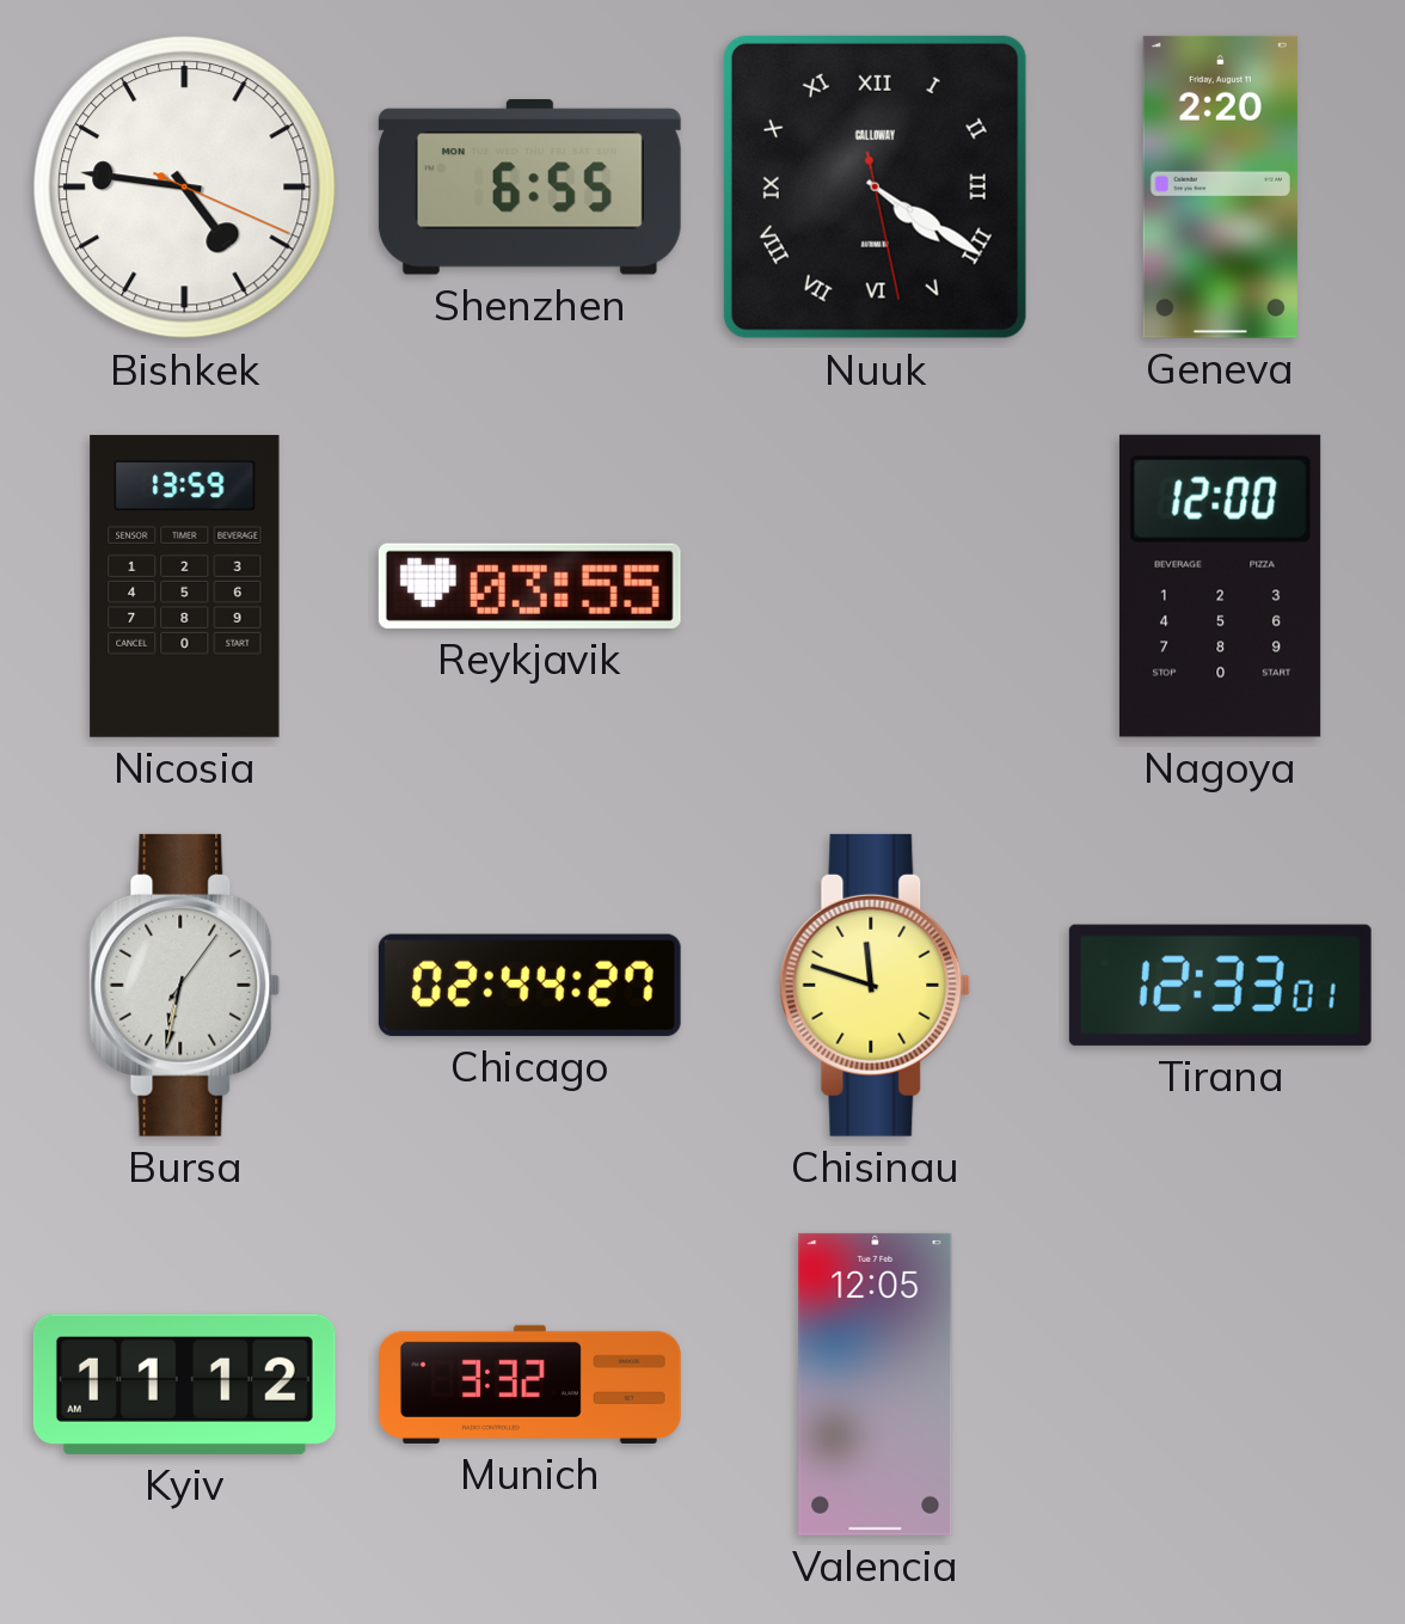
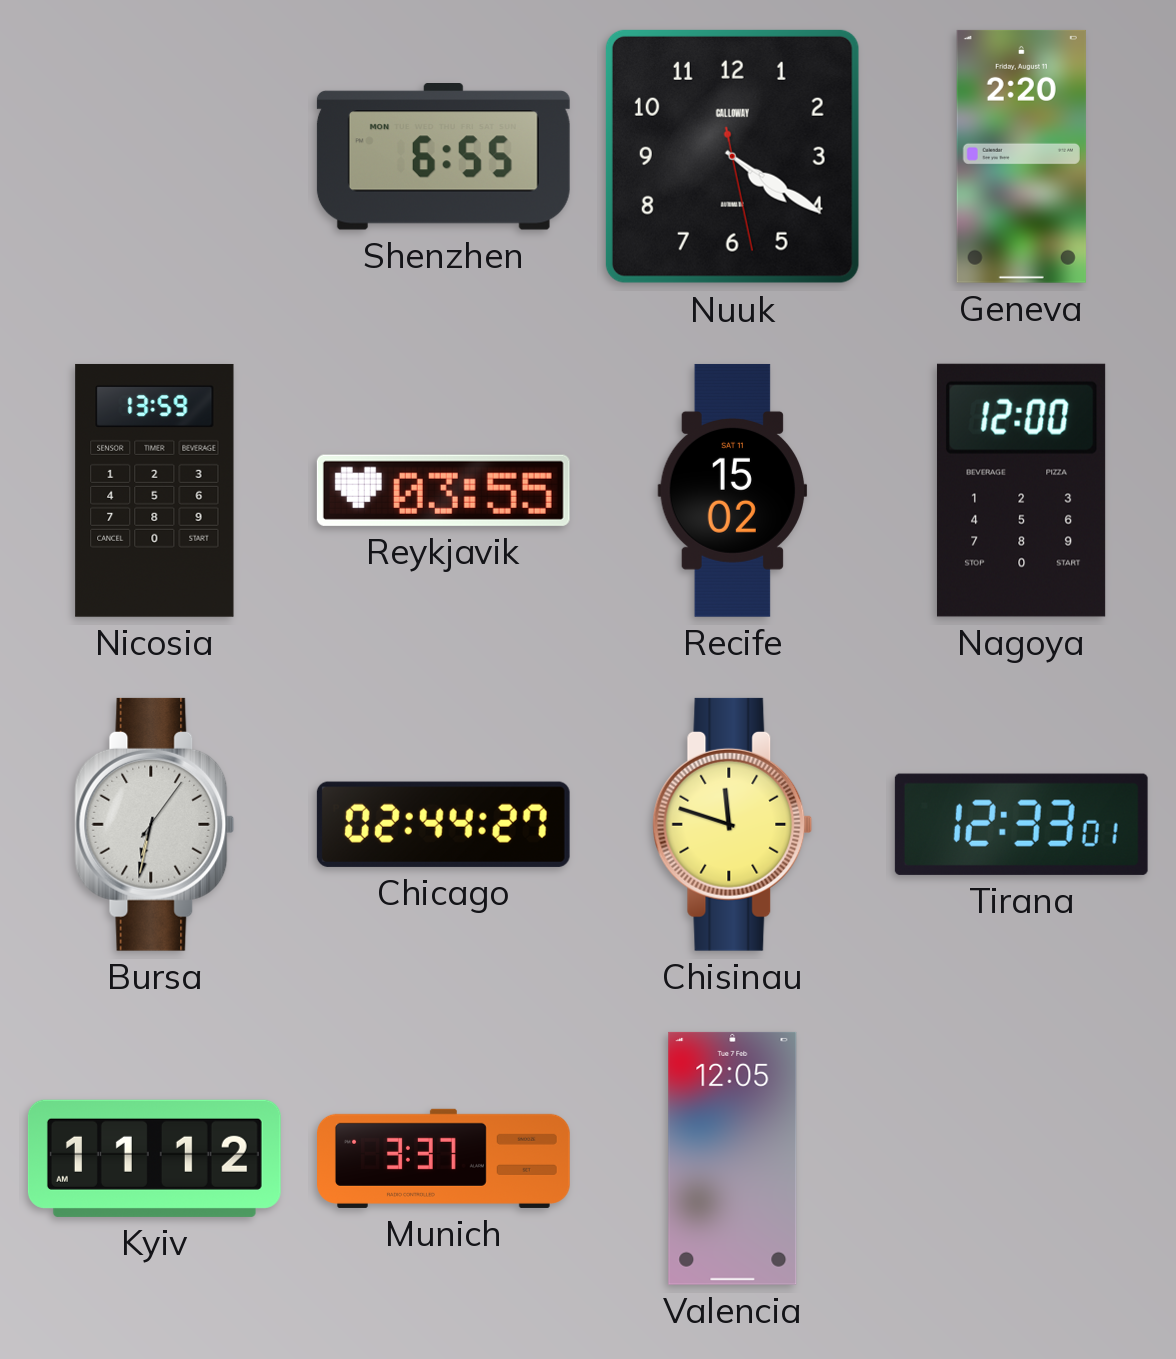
Bishkek: 4:46 -> none (185, 188)
Nuuk numerals: Roman -> Arabic (732, 156)
Recife: none -> 15:02 (733, 490)
Munich: 3:32 -> 3:37 (444, 1158)
